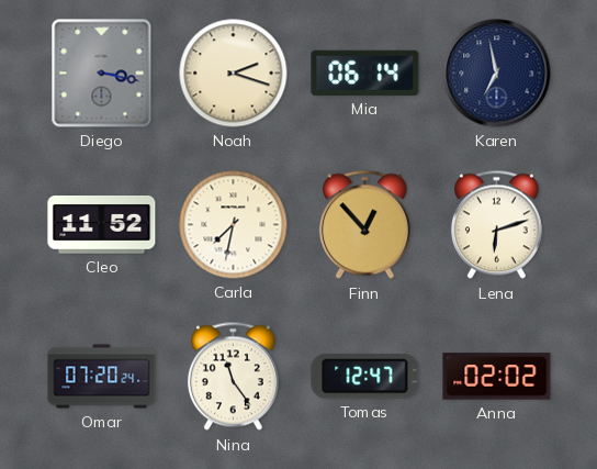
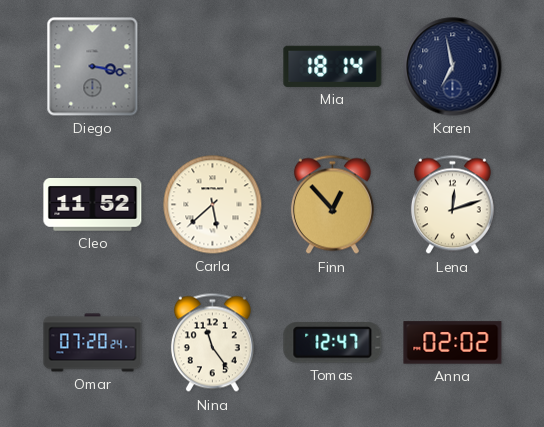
Noah: 2:18 -> none (234, 74)
Mia: 06:14 -> 18:14 (333, 66)
Carla: 7:32 -> 5:38 (213, 205)
Lena: 6:12 -> 12:12 (452, 205)
